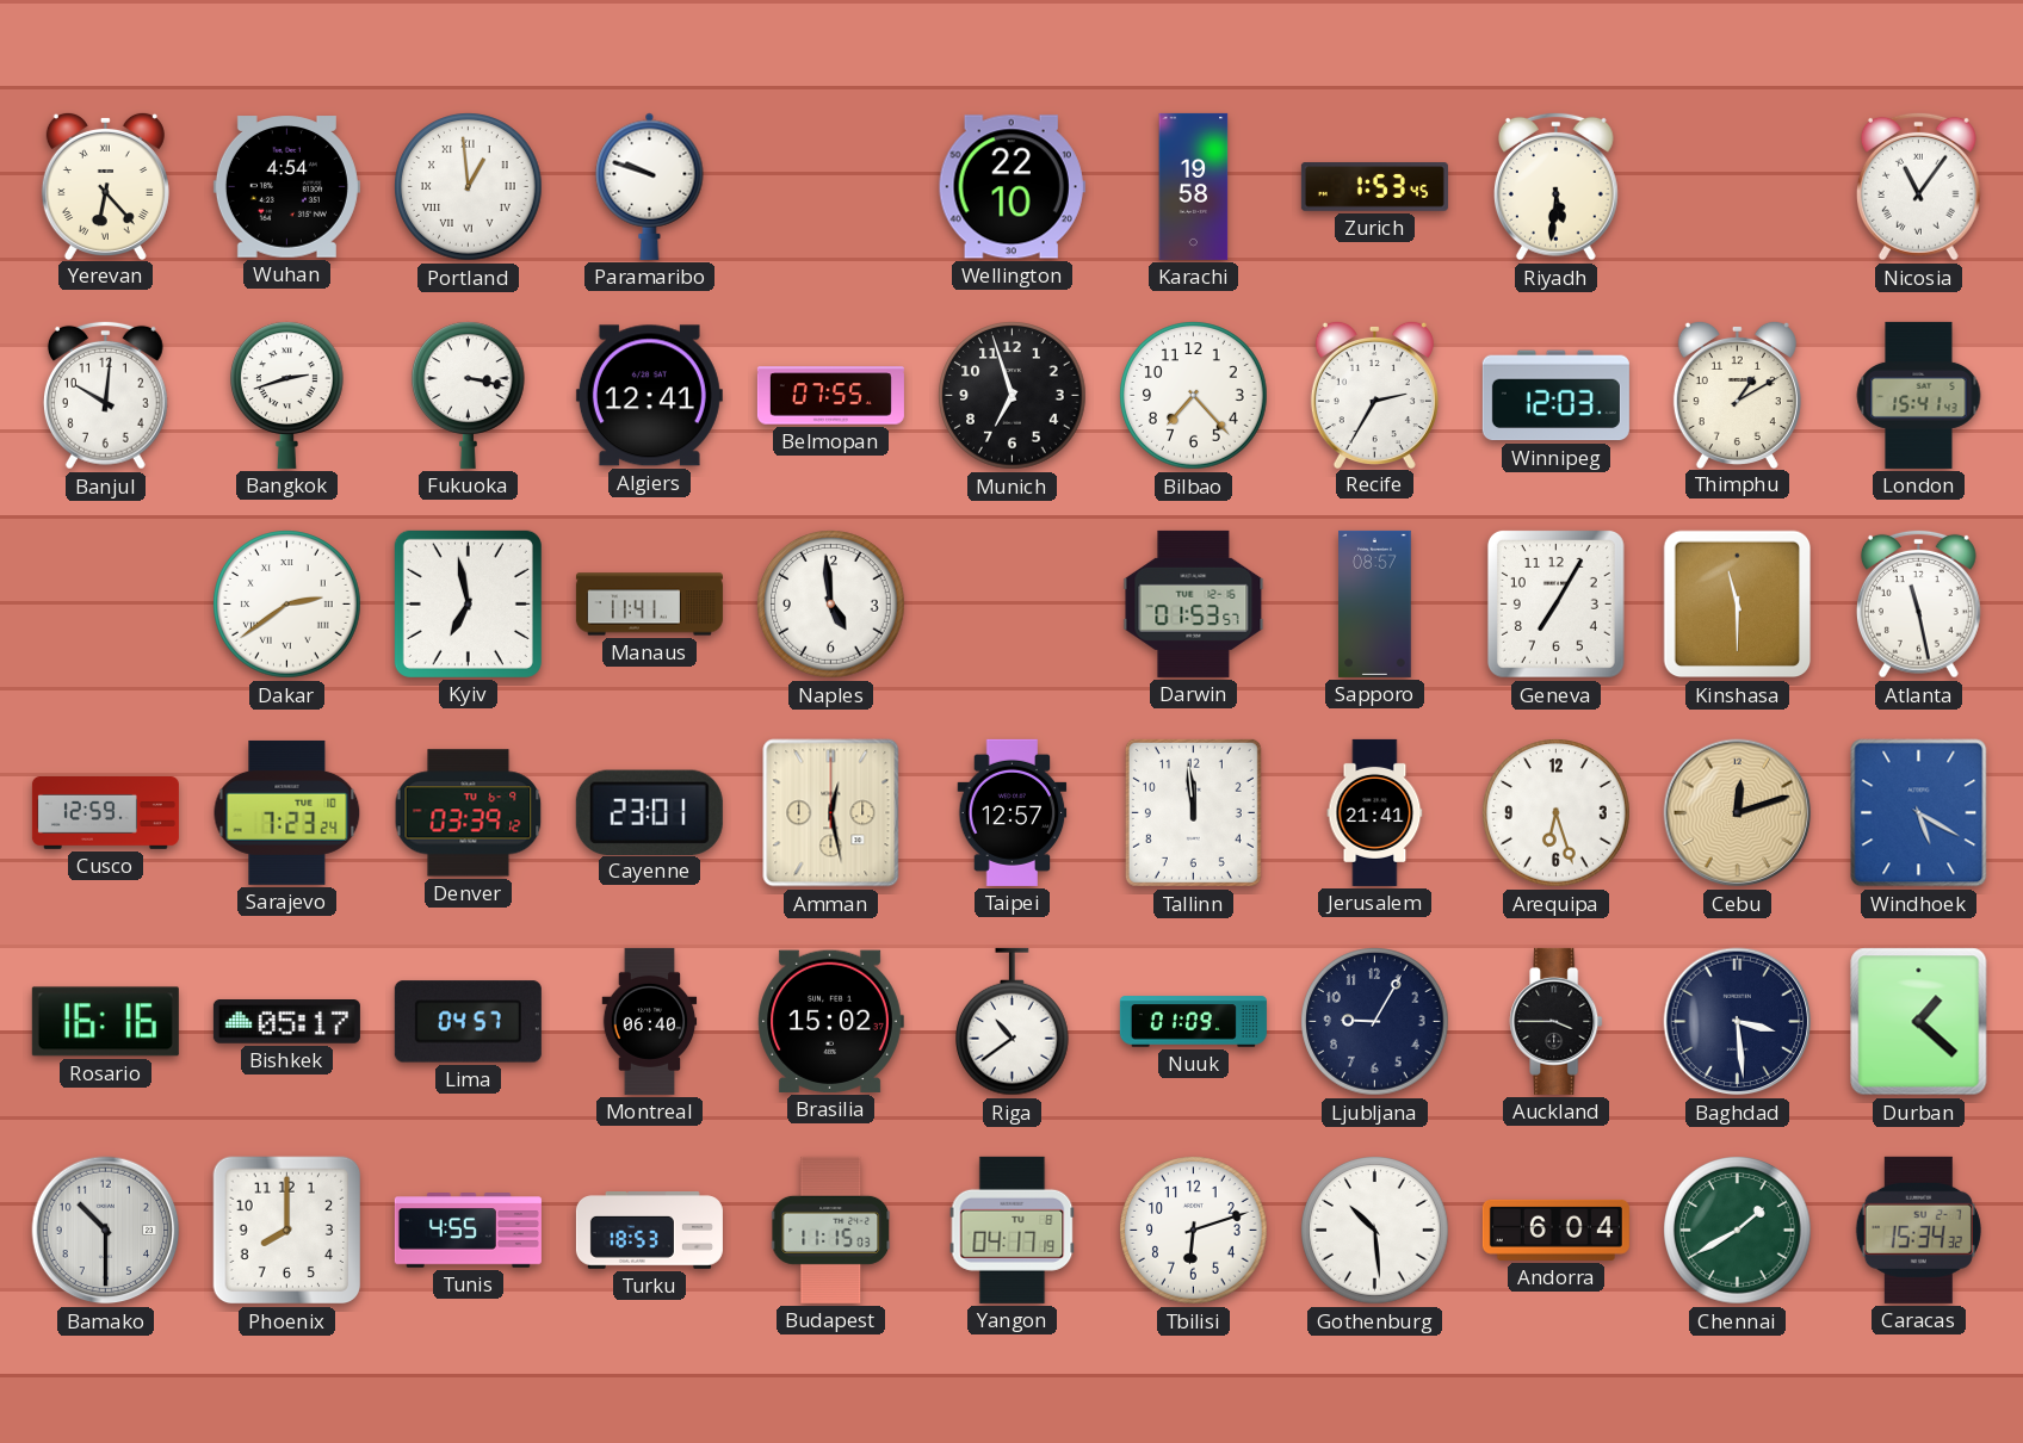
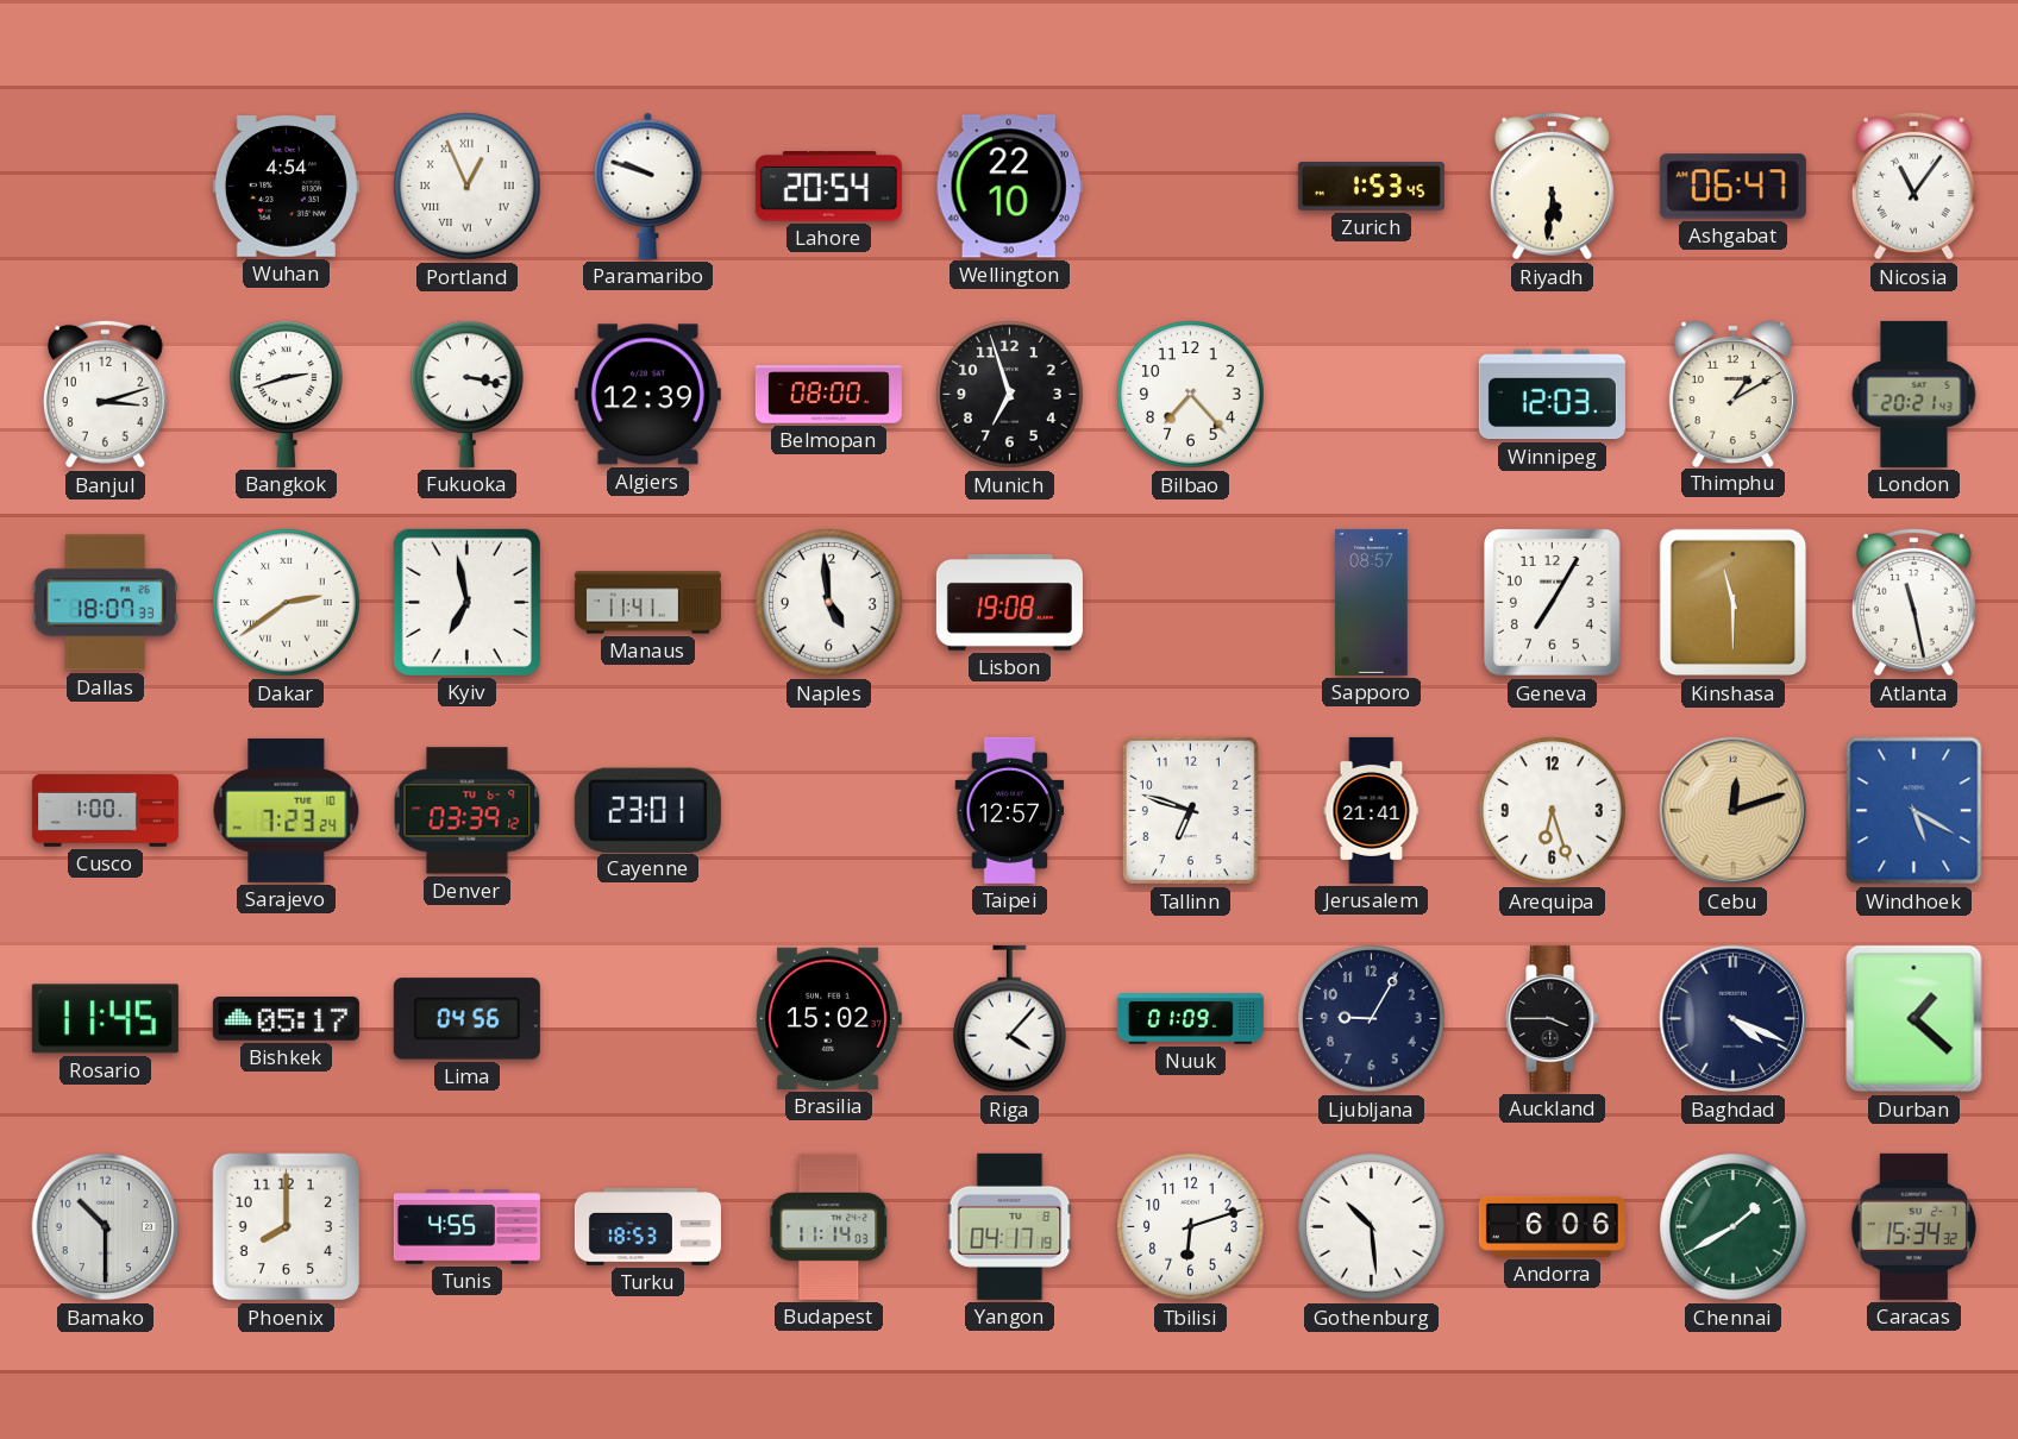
Yerevan: 6:23 -> none (105, 185)
Portland: 12:59 -> 12:56 (468, 187)
Lahore: none -> 20:54 (828, 187)
Karachi: 19:58 -> none (1194, 186)
Ashgabat: none -> 06:47 (1732, 187)
Banjul: 10:01 -> 3:12 (105, 394)
Algiers: 12:41 -> 12:39 (647, 395)
Belmopan: 07:55 -> 08:00 (828, 395)
Recife: 2:35 -> none (1374, 394)
London: 15:41 -> 20:21 (1914, 394)
Dallas: none -> 18:07 (105, 603)
Lisbon: none -> 19:08 (1009, 603)
Darwin: 01:53 -> none (1194, 603)
Cusco: 12:59 -> 1:00 (105, 811)
Amman: 12:28 -> none (831, 813)
Tallinn: 11:59 -> 6:48 (1190, 810)
Rosario: 16:16 -> 11:45 (105, 1019)
Lima: 04:57 -> 04:56 (466, 1019)
Montreal: 06:40 -> none (650, 1021)
Riga: 10:39 -> 4:07 (1010, 1019)
Baghdad: 3:29 -> 4:19 (1734, 1019)
Budapest: 11:15 -> 11:14 (829, 1226)
Andorra: 6:04 -> 6:06 (1552, 1226)
